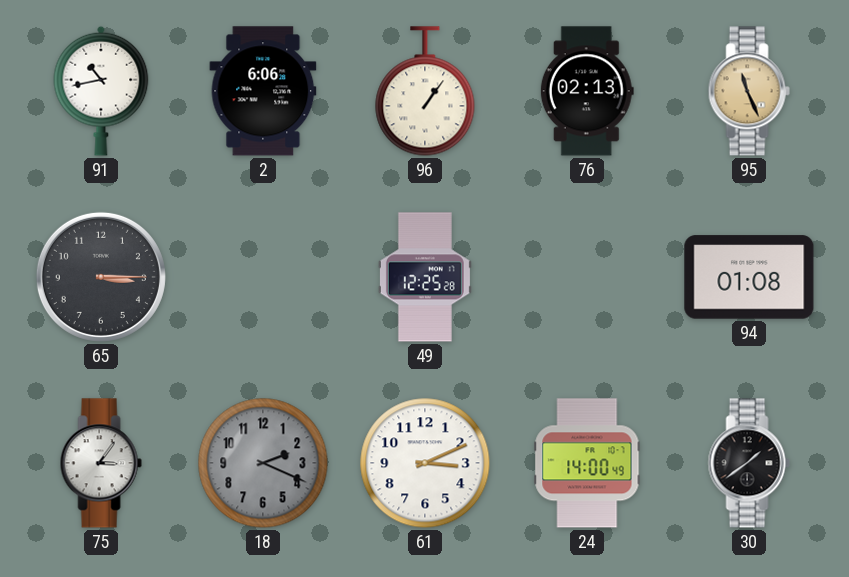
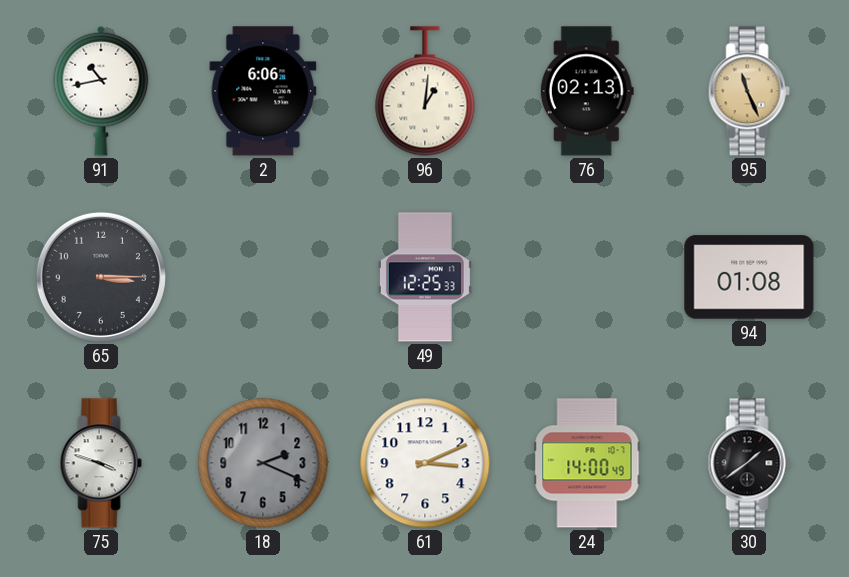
96: 1:06 -> 1:01 (425, 91)
49: 12:25:28 -> 12:25:33 (425, 277)
75: 3:06 -> 3:48 (101, 463)
